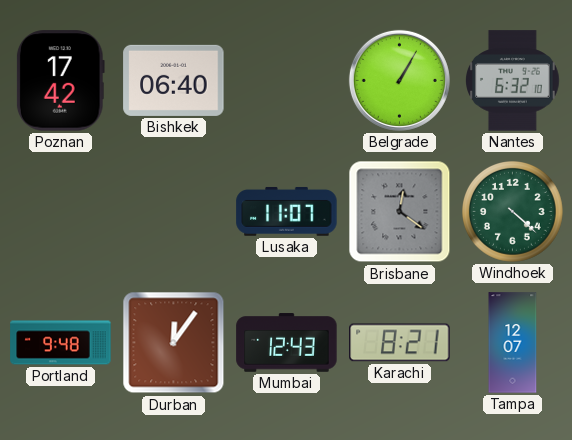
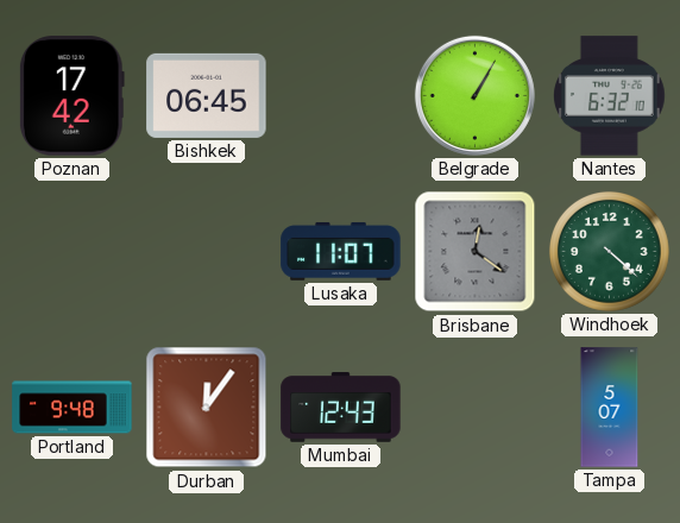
Bishkek: 06:40 -> 06:45 (207, 95)
Karachi: 8:21 -> none (400, 343)
Tampa: 12:07 -> 5:07 (610, 408)
